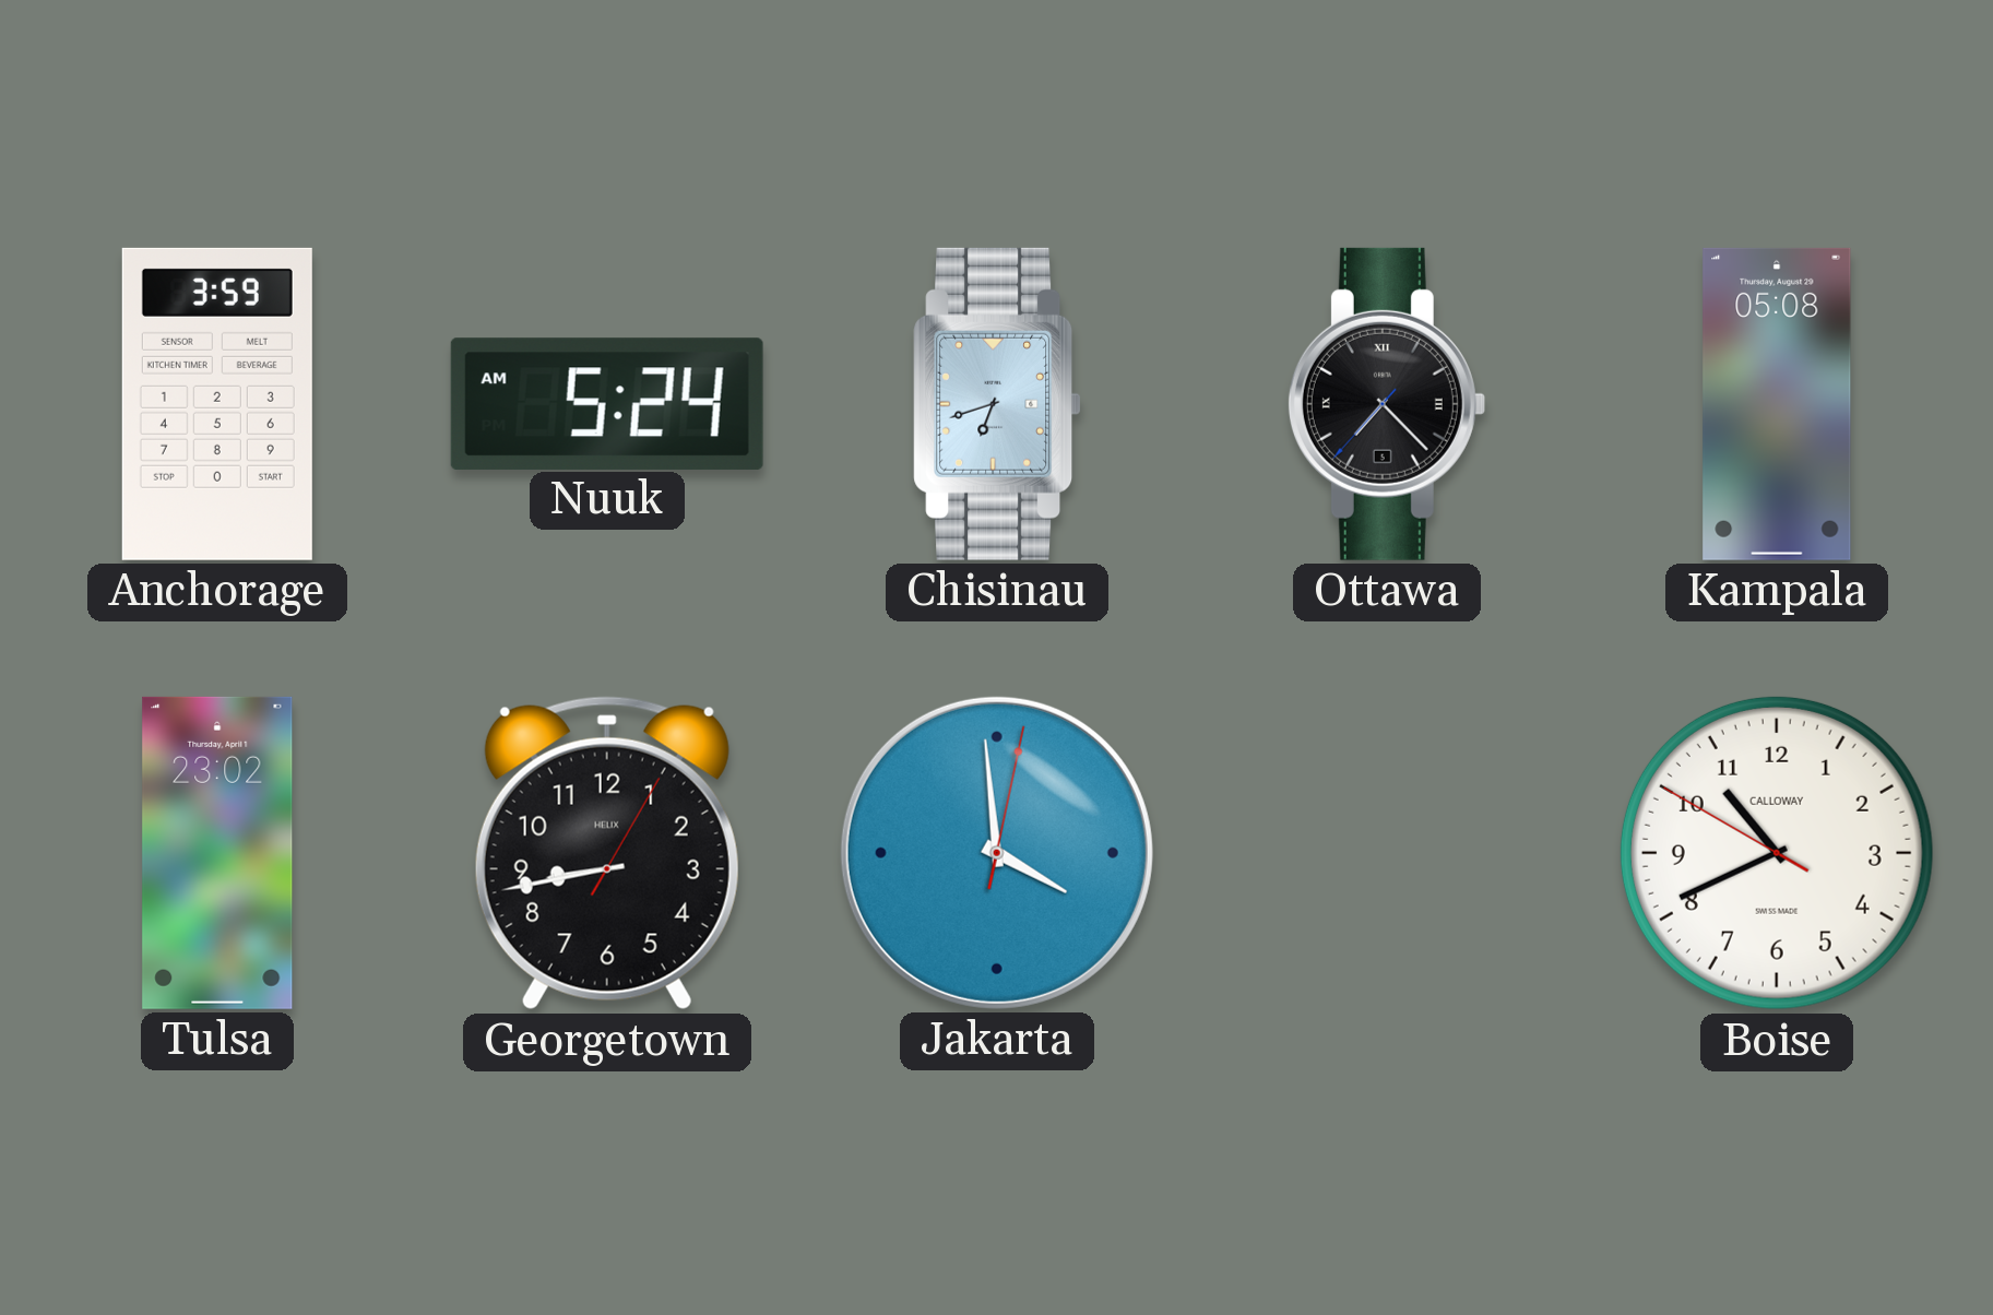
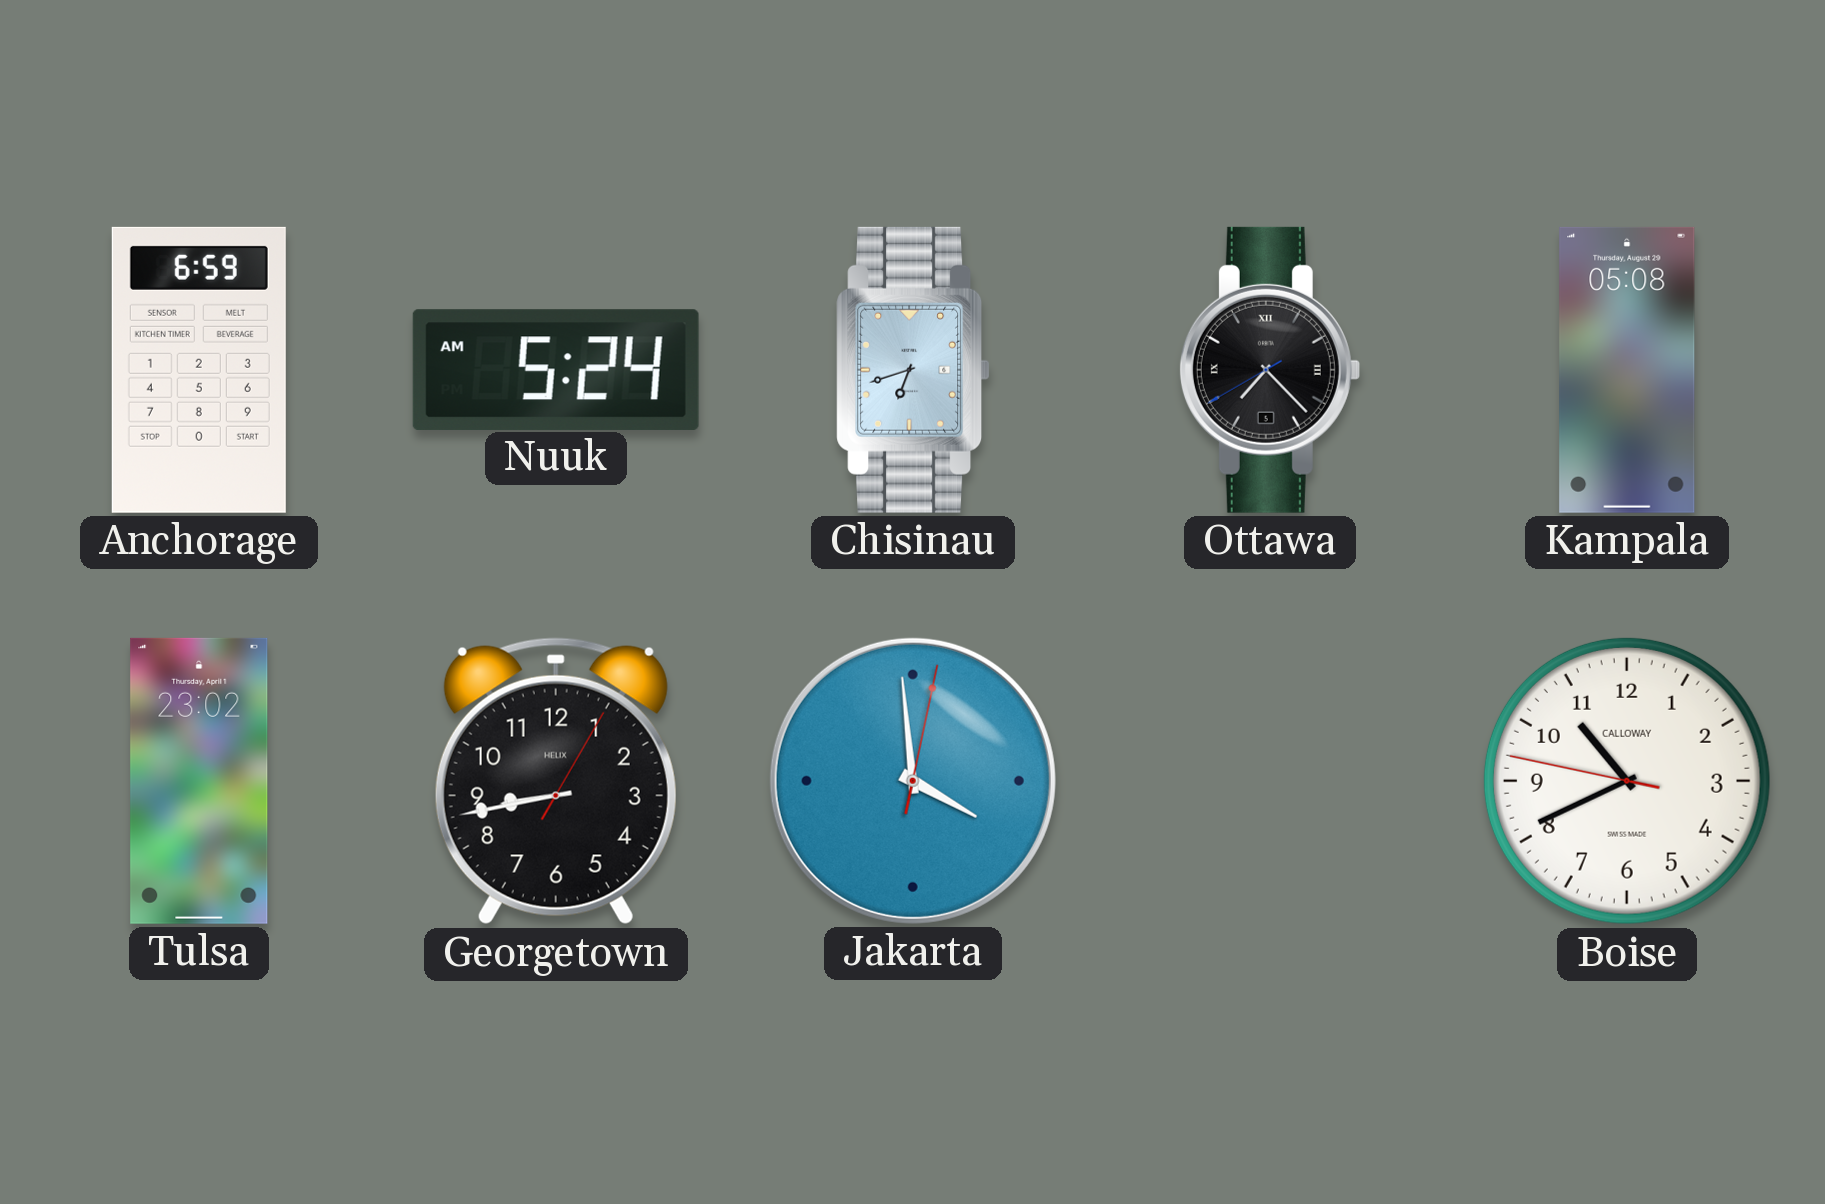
Anchorage: 3:59 -> 6:59 (199, 370)
Ottawa: 7:22:37 -> 7:22:40 (1269, 370)
Boise: 10:40:50 -> 10:40:47 (1627, 781)
